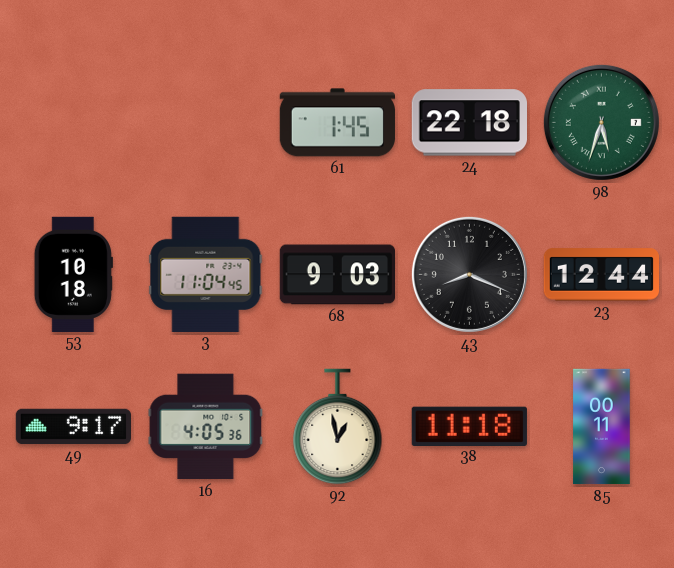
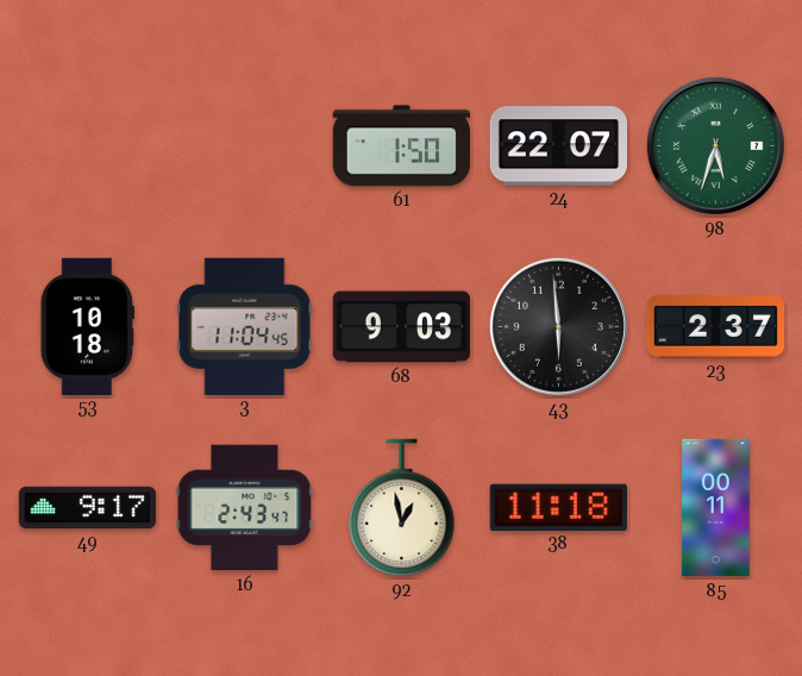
61: 1:45 -> 1:50 (401, 146)
24: 22:18 -> 22:07 (558, 146)
43: 8:19 -> 5:59 (558, 326)
23: 12:44 -> 2:37 (715, 327)
16: 4:05 -> 2:43 (245, 508)
